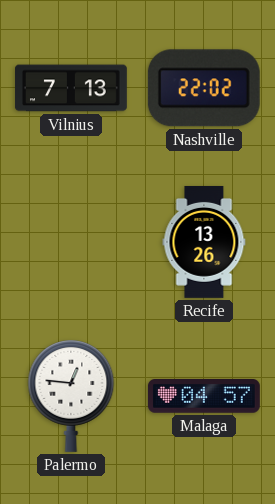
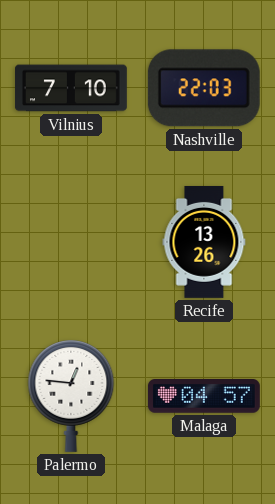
Vilnius: 7:13 -> 7:10 (72, 88)
Nashville: 22:02 -> 22:03 (204, 88)
